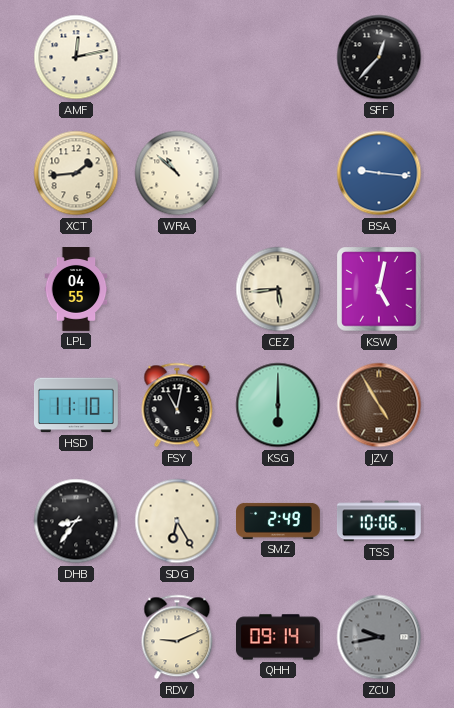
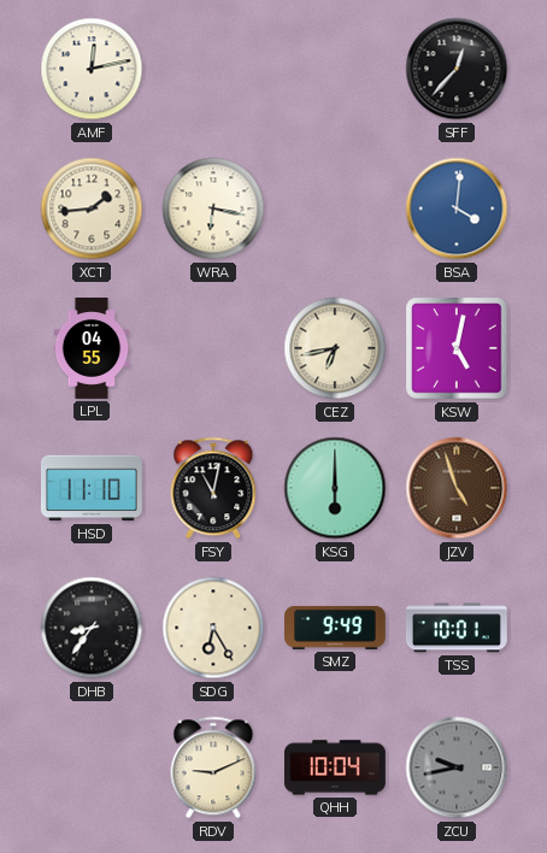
WRA: 10:52 -> 6:17 (213, 208)
BSA: 9:16 -> 4:01 (457, 208)
CEZ: 5:44 -> 6:43 (335, 348)
JZV: 4:55 -> 4:57 (457, 488)
SMZ: 2:49 -> 9:49 (336, 628)
TSS: 10:06 -> 10:01 (457, 628)
QHH: 09:14 -> 10:04 (336, 767)
